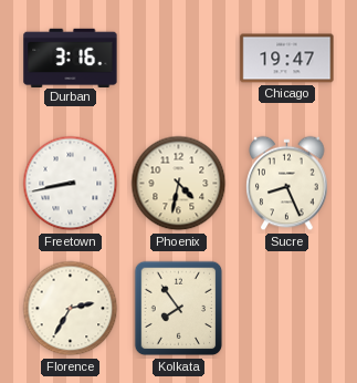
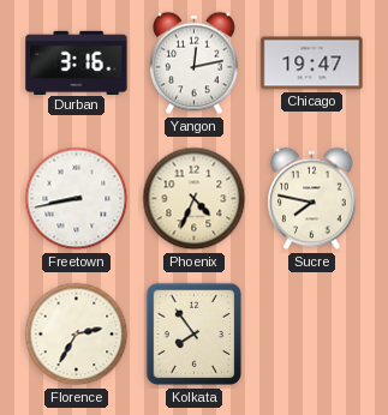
Yangon: none -> 12:13 (195, 64)
Phoenix: 4:32 -> 4:34 (195, 199)
Sucre: 8:26 -> 7:47 (312, 199)
